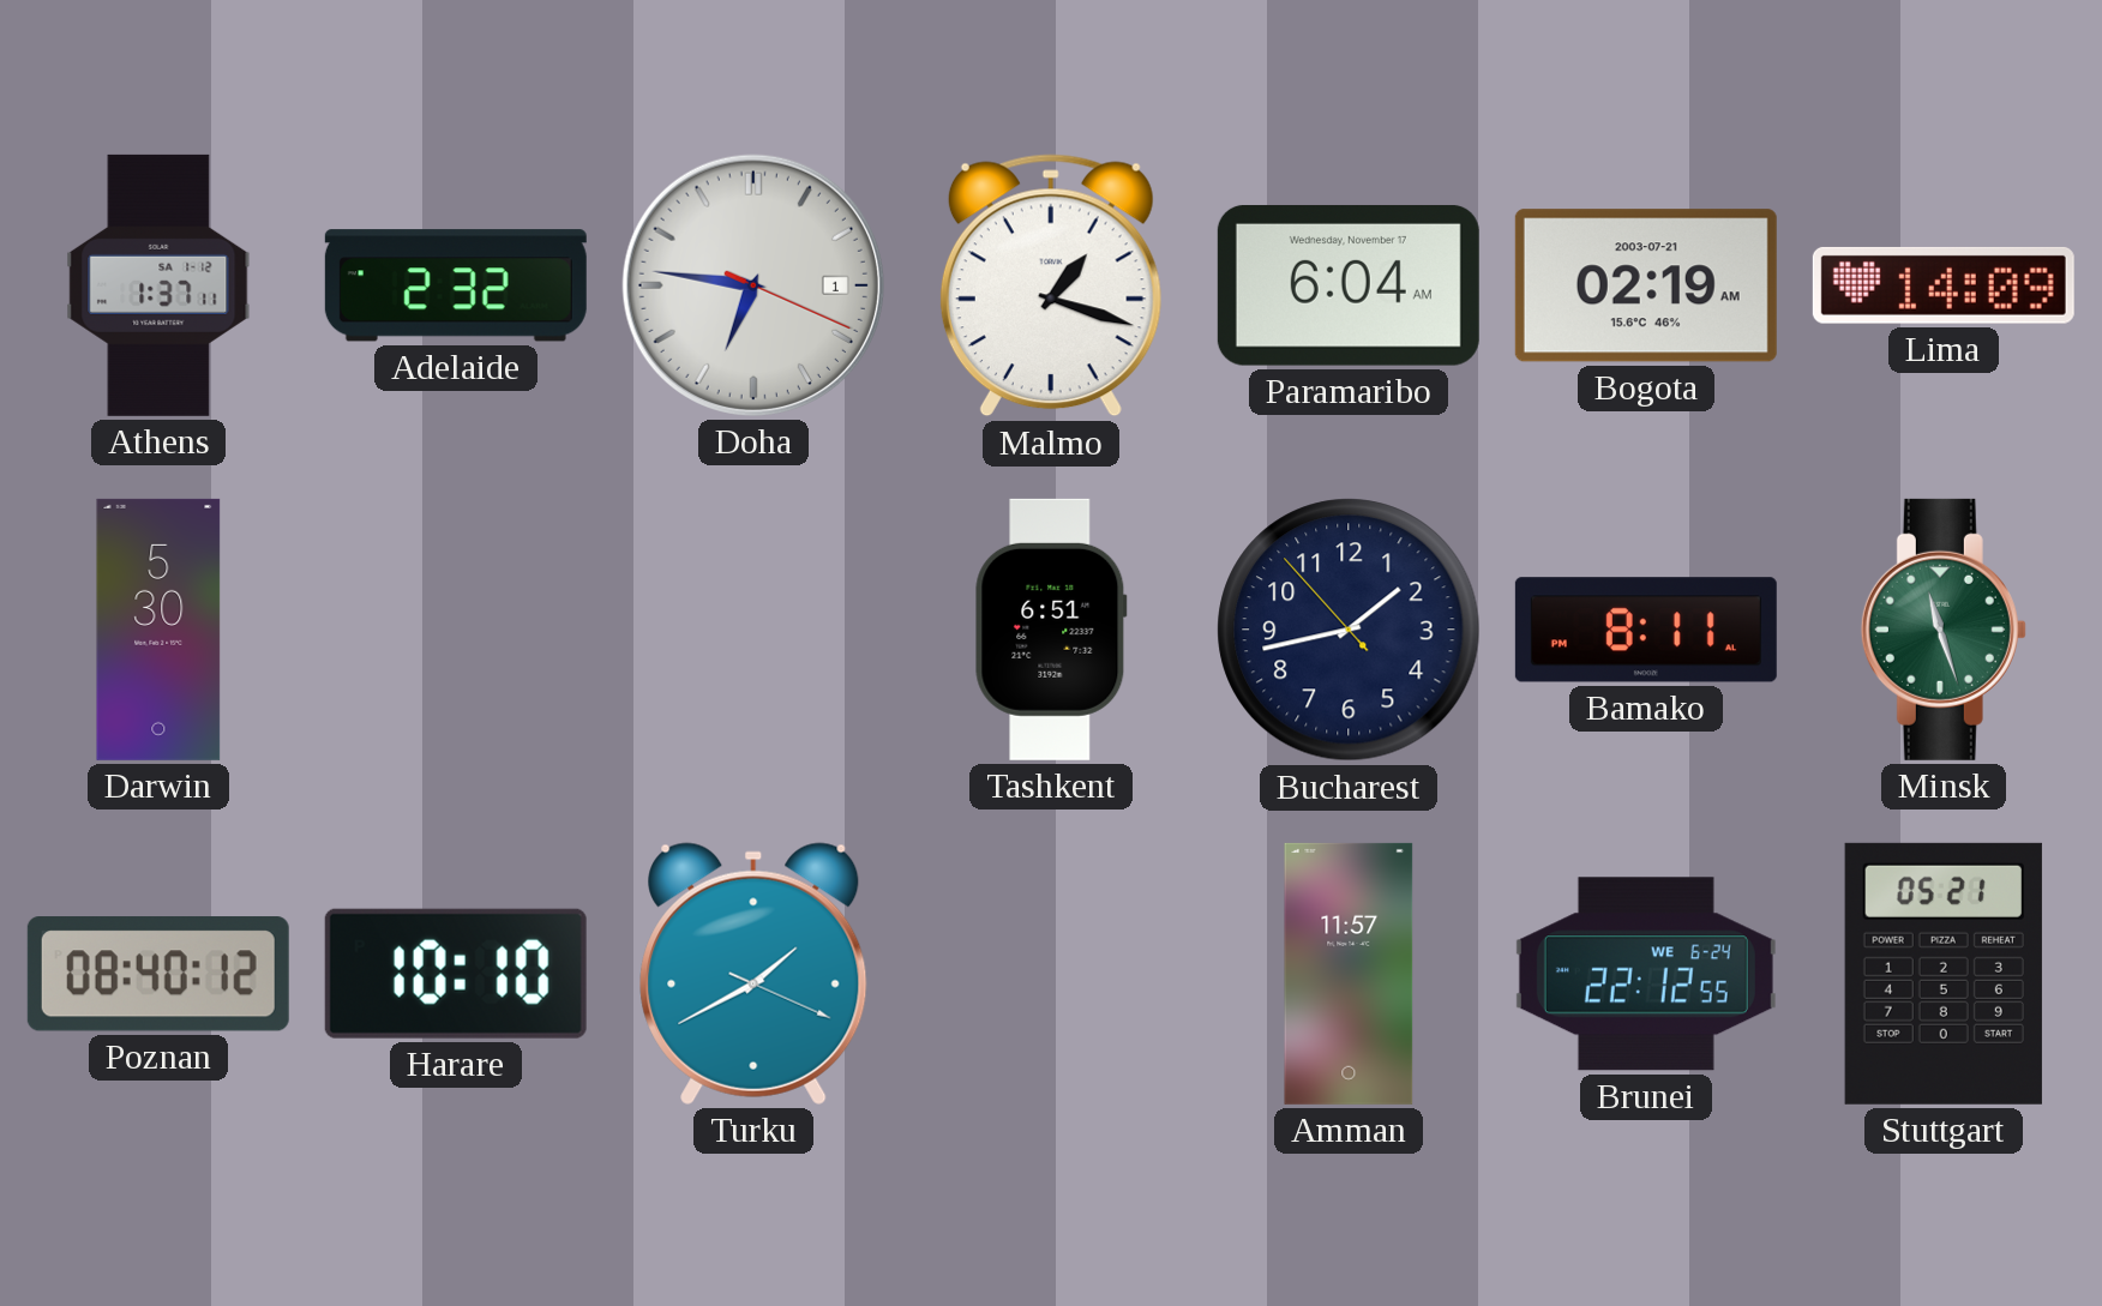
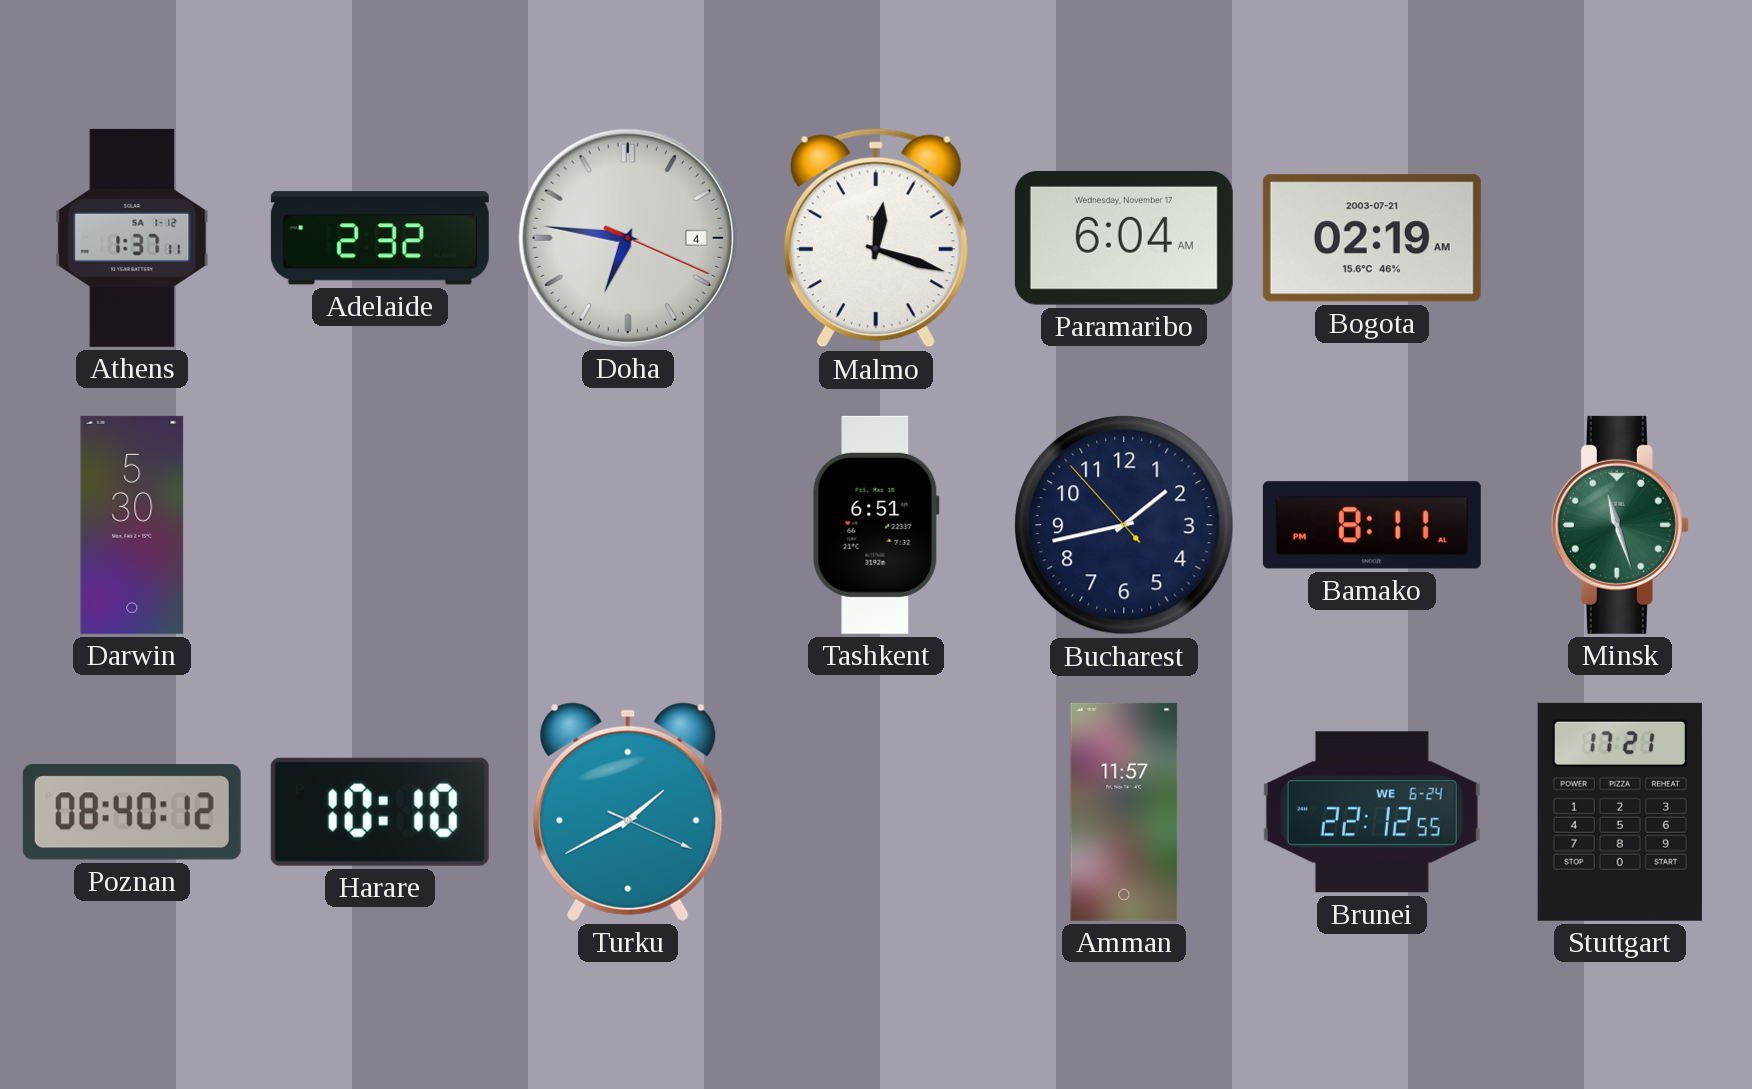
Doha date: 1 -> 4 (628, 238)
Malmo: 1:18 -> 12:18 (876, 238)
Lima: 14:09 -> none (1944, 285)
Stuttgart: 05:21 -> 17:21 (1620, 812)
